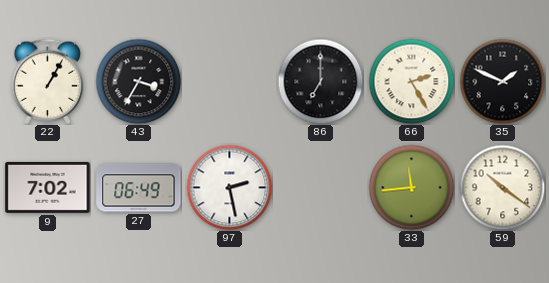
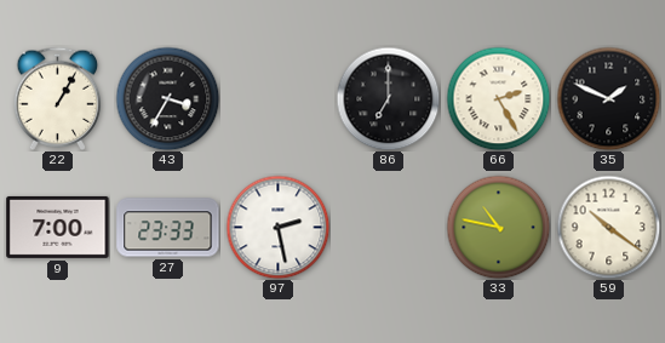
9: 7:02 -> 7:00 (58, 227)
27: 06:49 -> 23:33 (168, 228)
33: 11:44 -> 10:47 (498, 227)
